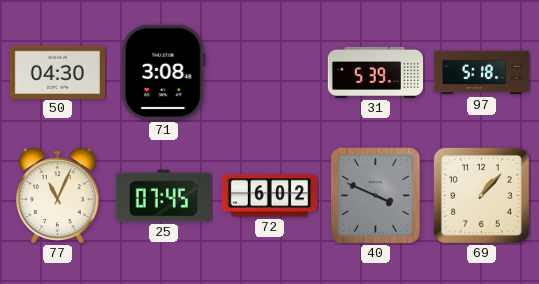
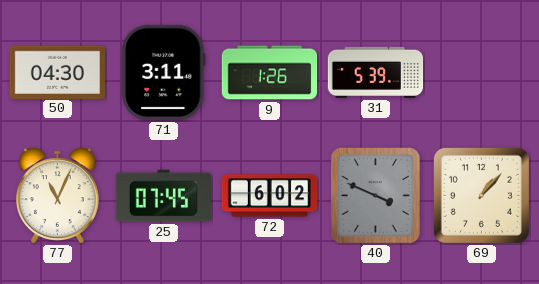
71: 3:08 -> 3:11 (164, 72)
9: none -> 1:26 (270, 73)
97: 5:18 -> none (482, 73)
